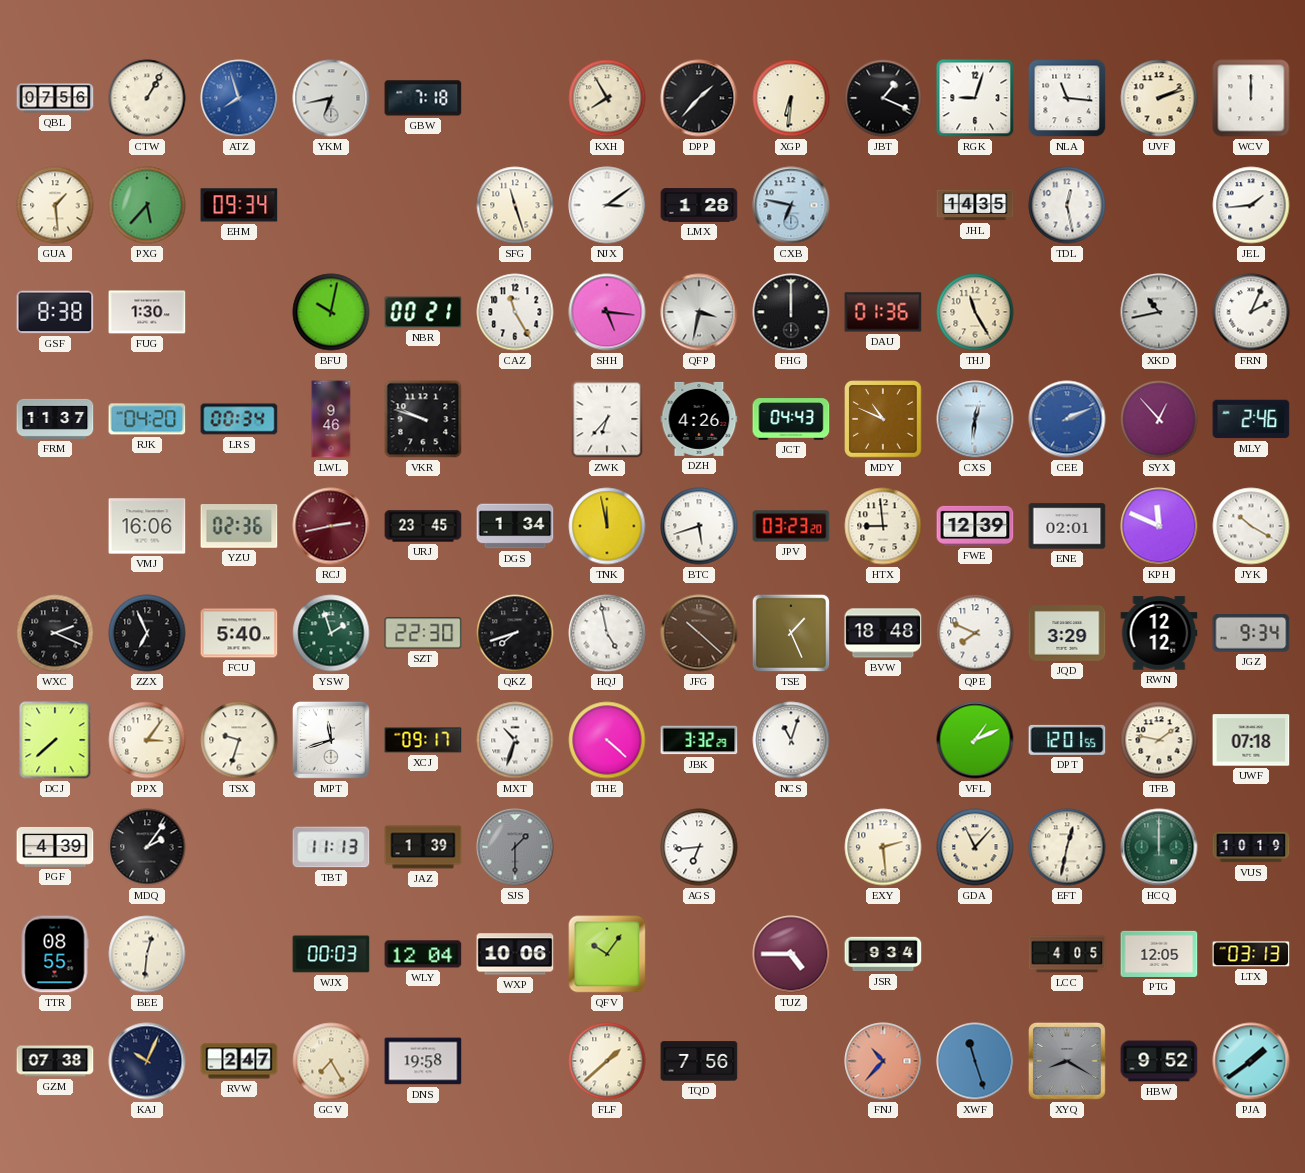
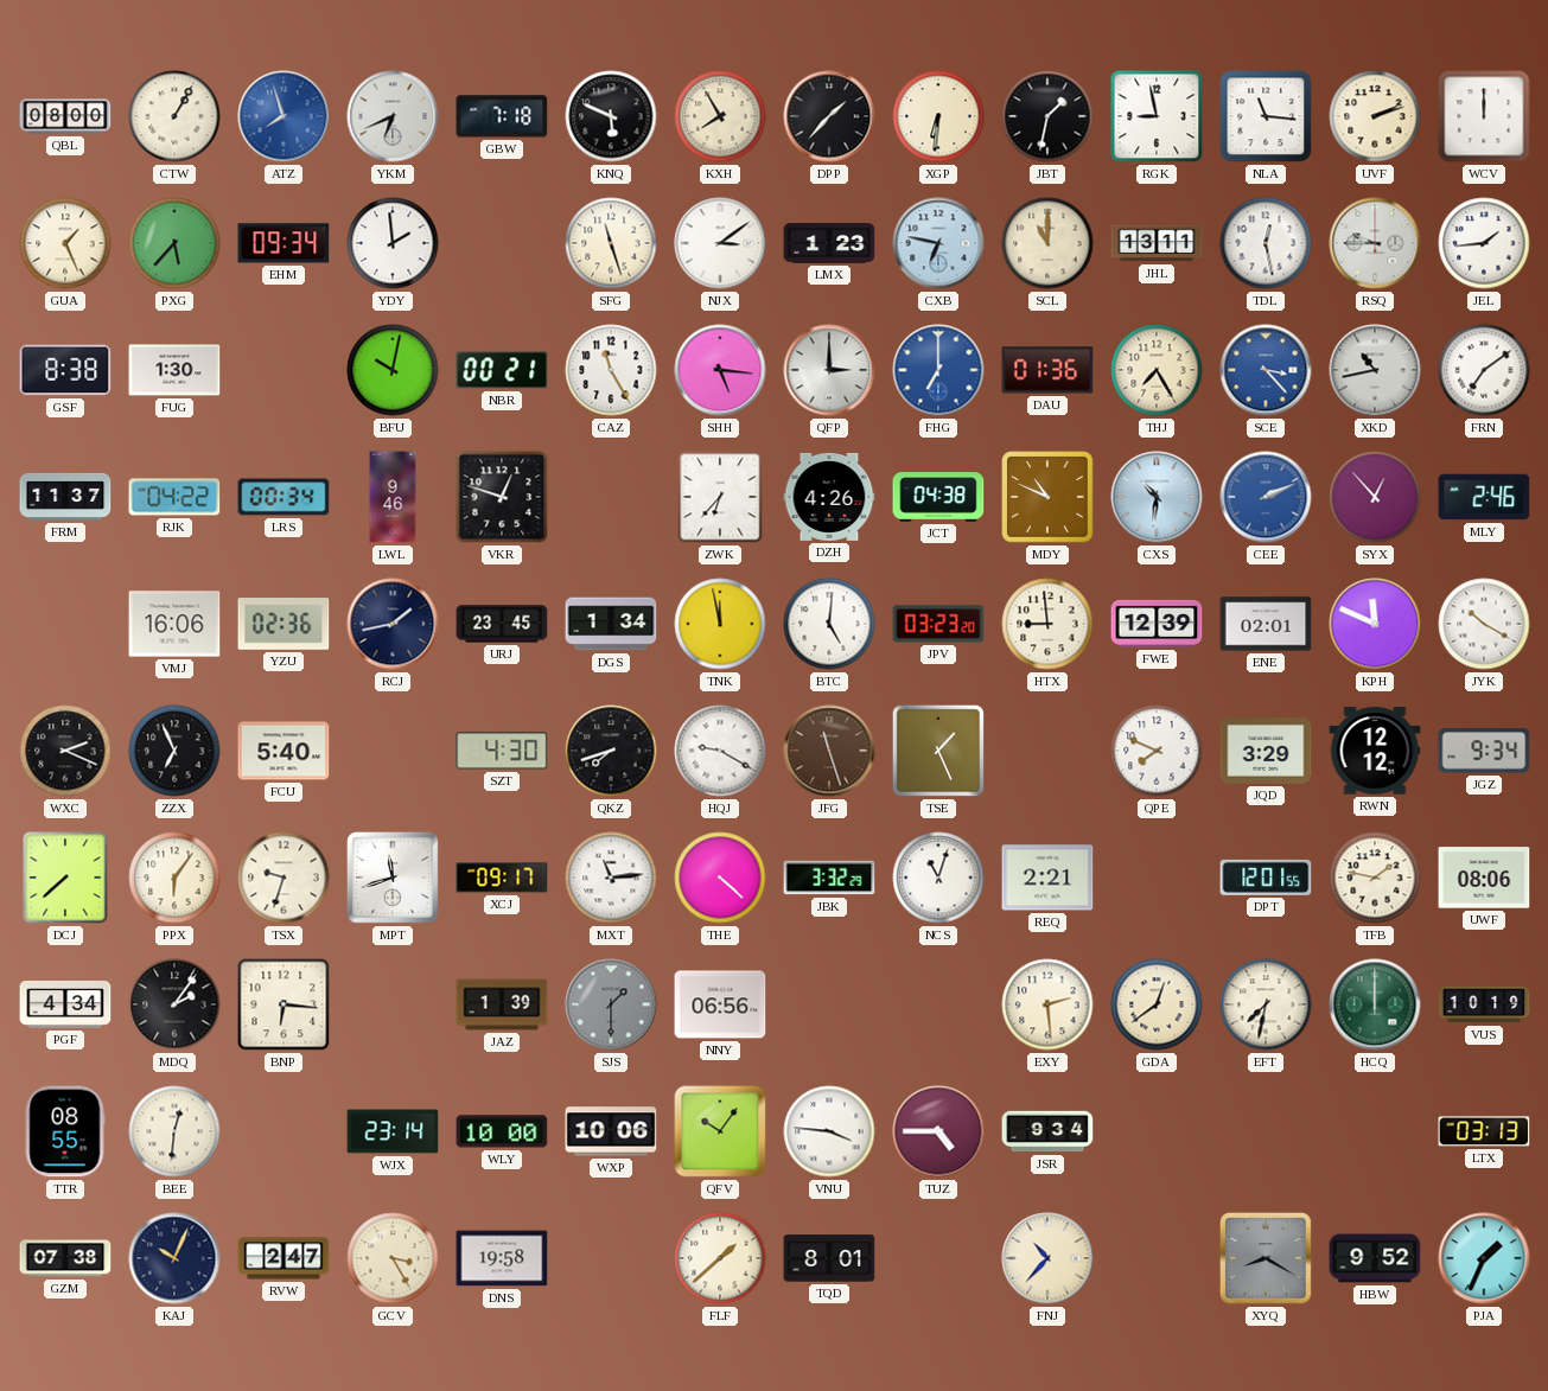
QBL: 07:56 -> 08:00 (65, 116)
YKM: 6:43 -> 6:41 (393, 116)
KNQ: none -> 5:49 (611, 116)
JBT: 1:19 -> 1:32 (1047, 116)
RGK: 9:03 -> 8:58 (1157, 116)
GUA: 1:29 -> 1:26 (65, 243)
YDY: none -> 1:59 (393, 243)
LMX: 1:28 -> 1:23 (829, 243)
SCL: none -> 11:00 (1047, 243)
JHL: 14:35 -> 13:11 (1157, 243)
RSQ: none -> 9:45 (1375, 243)
QFP: 3:32 -> 3:00 (829, 370)
FHG: 12:00 -> 7:00 (938, 370)
FHG dial: black -> blue (938, 370)
THJ: 11:25 -> 7:25 (1157, 370)
SCE: none -> 3:23 (1266, 370)
FRN: 2:04 -> 7:09 (1484, 370)
RJK: 04:20 -> 04:22 (174, 497)
VKR: 9:48 -> 12:48 (502, 497)
JCT: 04:43 -> 04:38 (938, 497)
CXS: 12:31 -> 10:31 (1157, 497)
RCJ: 2:43 -> 1:43 (393, 624)
RCJ dial: burgundy -> navy (393, 624)
BTC: 5:42 -> 5:01 (829, 624)
YSW: 1:57 -> none (331, 633)
SZT: 22:30 -> 4:30 (502, 751)
HQJ: 4:58 -> 9:20 (720, 751)
JFG: 10:22 -> 11:27 (829, 751)
BVW: 18:48 -> none (883, 633)
PPX: 3:06 -> 6:06 (174, 878)
MXT: 10:33 -> 11:14 (611, 878)
REQ: none -> 2:21 (1047, 878)
VFL: 1:11 -> none (975, 740)
UWF: 07:18 -> 08:06 (1484, 878)
PGF: 4:39 -> 4:34 (65, 1004)
BNP: none -> 6:16 (284, 1004)
TBT: 11:13 -> none (331, 847)
NNY: none -> 06:56 (720, 1004)
AGS: 6:44 -> none (699, 847)
GDA: 11:07 -> 12:39 (1157, 1004)
EFT: 12:32 -> 7:32 (1266, 1004)
WJX: 00:03 -> 23:14 (393, 1131)
WLY: 12:04 -> 10:00 (502, 1131)
VNU: none -> 3:46 (829, 1131)
LCC: 4:05 -> none (1067, 954)
PTG: 12:05 -> none (1159, 954)
GCV: 7:25 -> 3:25 (393, 1258)
TQD: 7:56 -> 8:01 (829, 1258)
FNJ dial: salmon -> cream (1047, 1258)
XWF: 11:27 -> none (975, 1061)
PJA: 1:39 -> 1:34 (1484, 1258)
